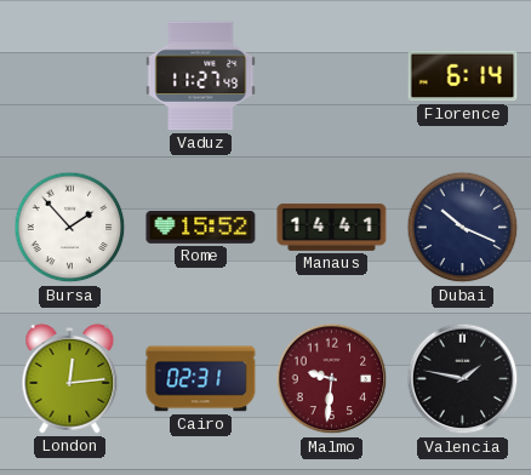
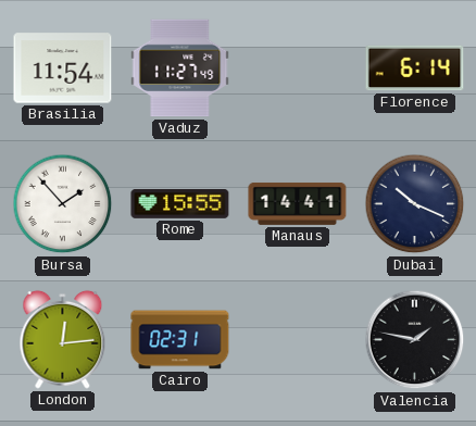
Brasilia: none -> 11:54 (63, 68)
Rome: 15:52 -> 15:55 (180, 204)
Malmo: 9:31 -> none (332, 379)
